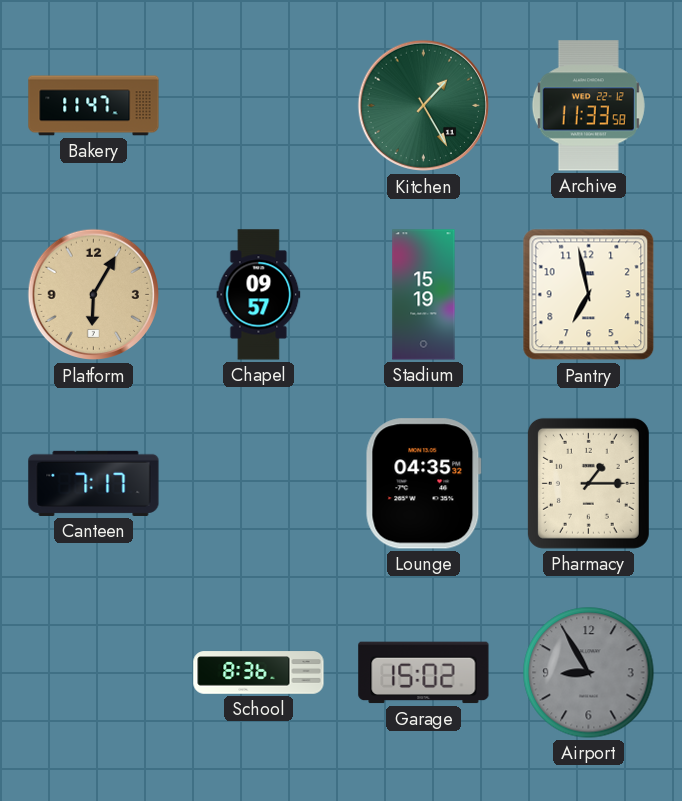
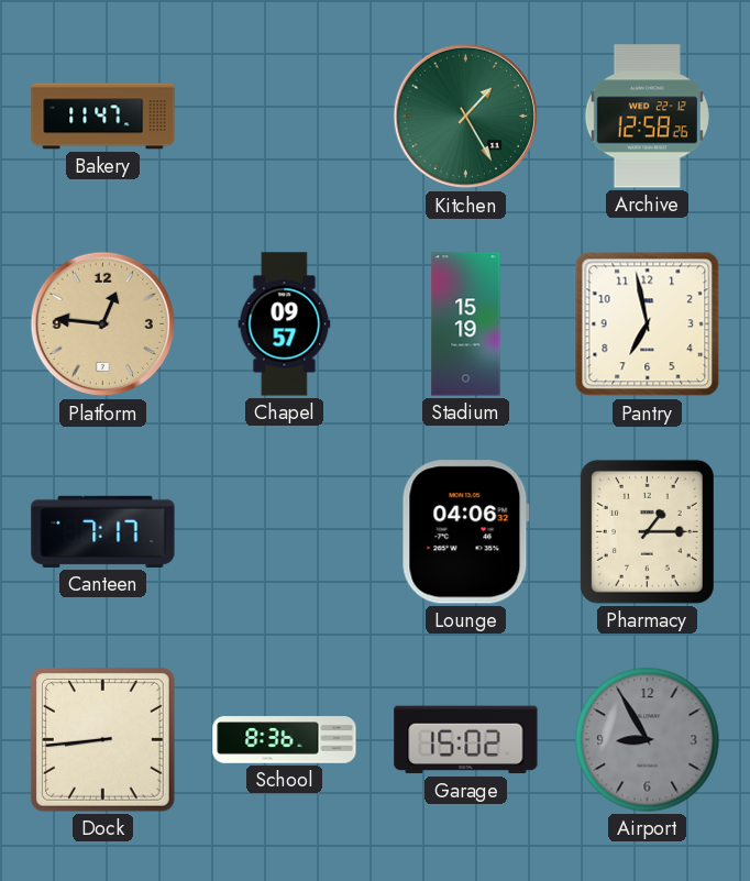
Archive: 11:33 -> 12:58 (647, 117)
Platform: 6:05 -> 12:46 (103, 324)
Lounge: 04:35 -> 04:06 (465, 532)
Dock: none -> 8:44 (102, 739)
